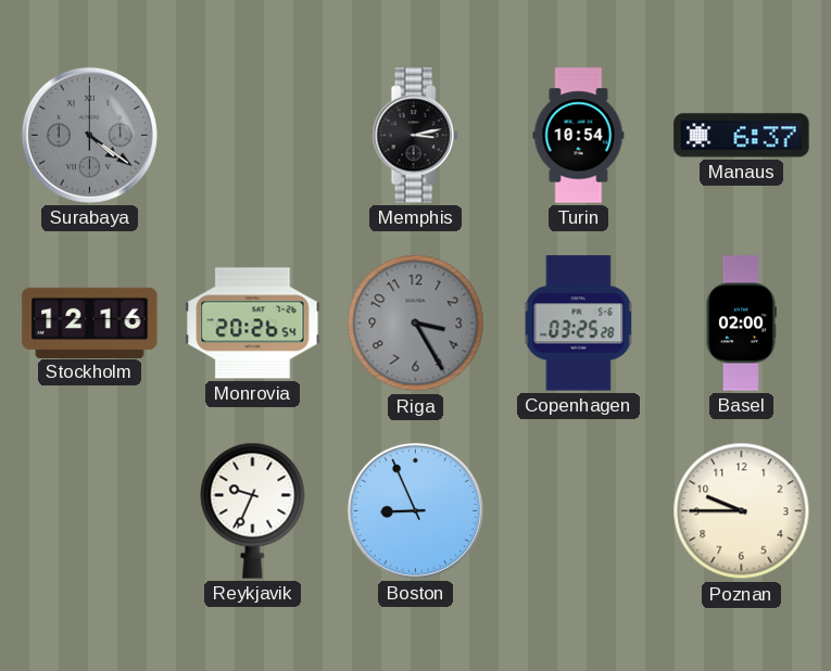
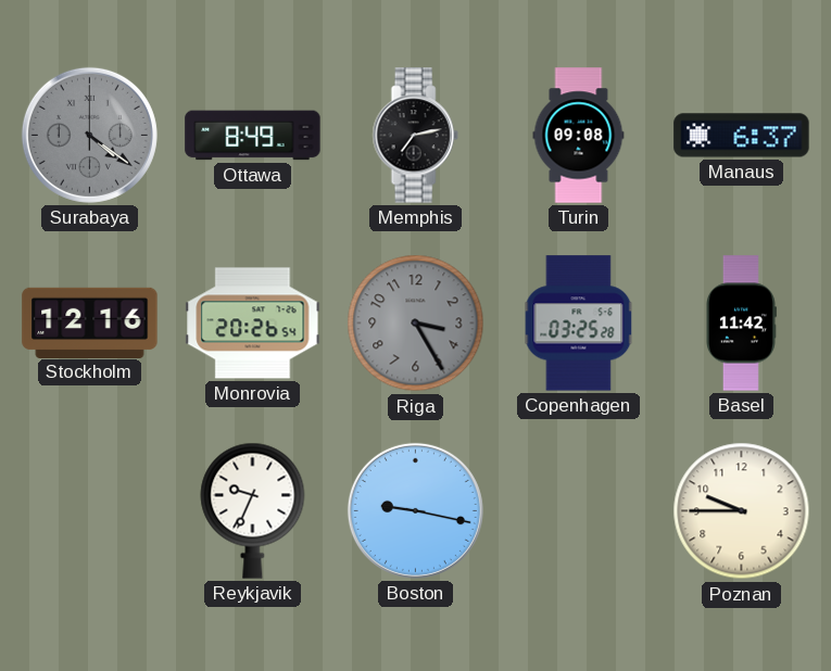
Ottawa: none -> 8:49 (253, 136)
Memphis: 3:13 -> 7:13 (415, 136)
Turin: 10:54 -> 09:08 (579, 136)
Basel: 02:00 -> 11:42 (742, 324)
Boston: 8:56 -> 9:17 (415, 510)
